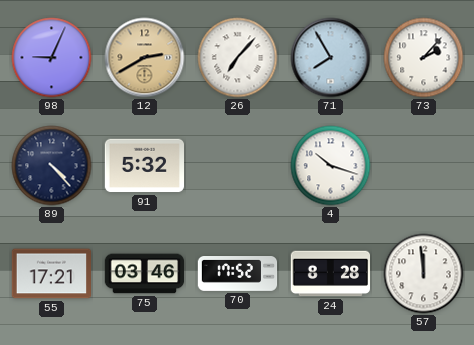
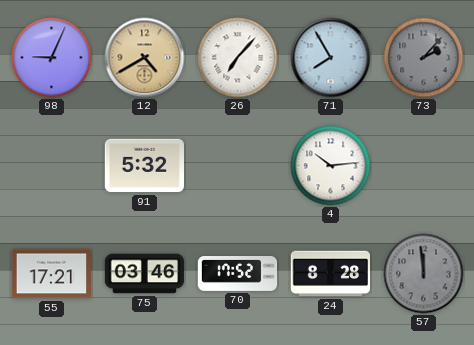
12: 2:40 -> 4:40 (145, 58)
73 dial: white -> grey (424, 58)
89: 4:23 -> none (52, 166)
4: 10:18 -> 10:14 (331, 166)
57 dial: white -> grey (424, 274)
